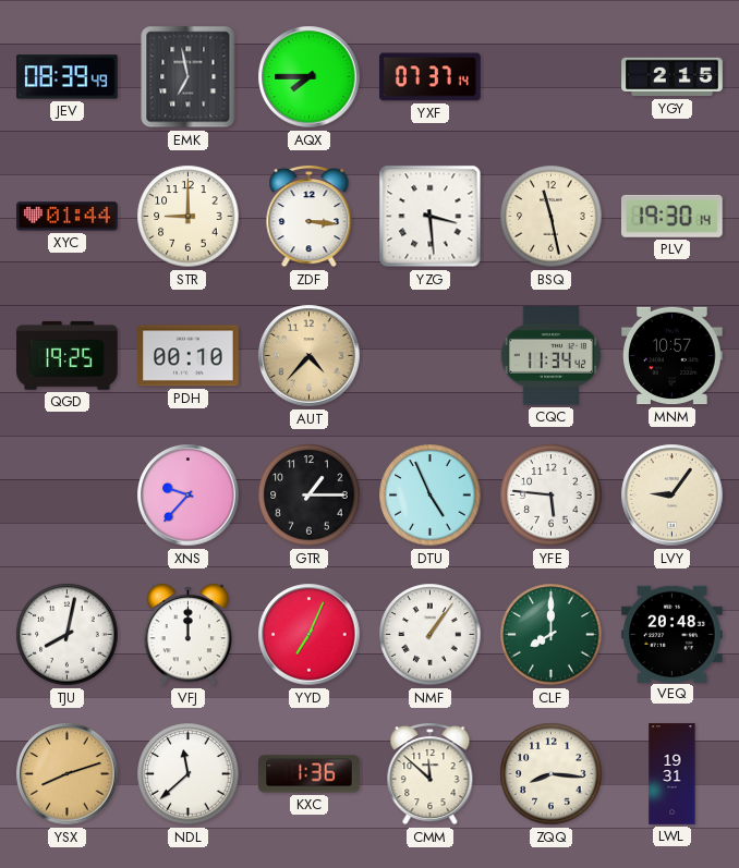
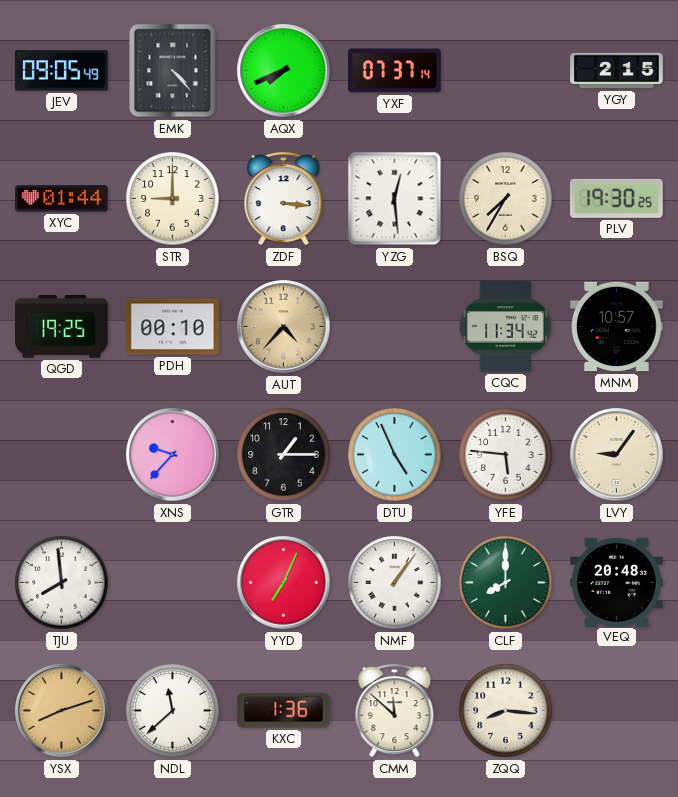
JEV: 08:39 -> 09:05 (62, 71)
EMK: 6:58 -> 4:23 (173, 71)
AQX: 7:45 -> 7:41 (284, 71)
YZG: 3:29 -> 12:29 (395, 199)
BSQ: 11:28 -> 7:35 (506, 199)
PLV: 19:30:14 -> 19:30:25 (617, 198)
TJU: 8:02 -> 7:59 (62, 583)
VFJ: 12:00 -> none (189, 635)
LWL: 19:31 -> none (673, 774)
